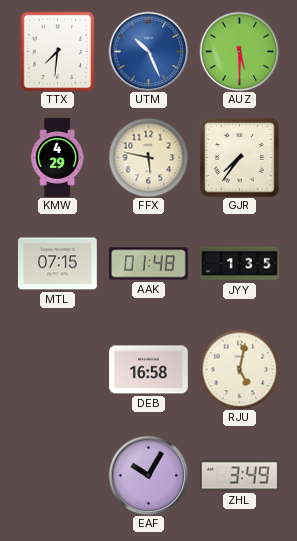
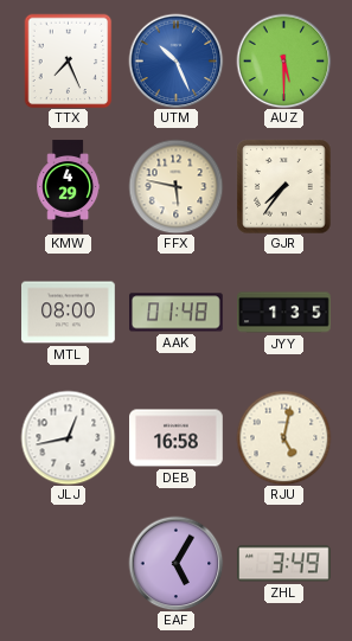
TTX: 7:31 -> 7:26 (69, 60)
MTL: 07:15 -> 08:00 (69, 313)
JLJ: none -> 12:43 (68, 437)
EAF: 10:05 -> 5:05 (175, 563)
